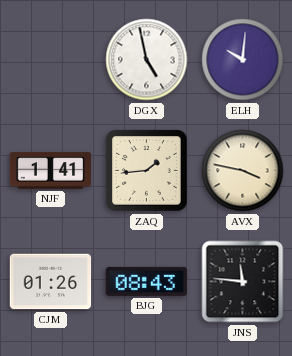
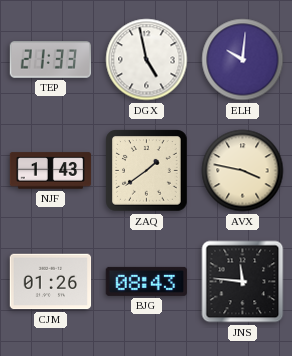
TEP: none -> 21:33 (51, 60)
NJF: 1:41 -> 1:43 (51, 171)
ZAQ: 1:44 -> 1:39 (147, 171)
